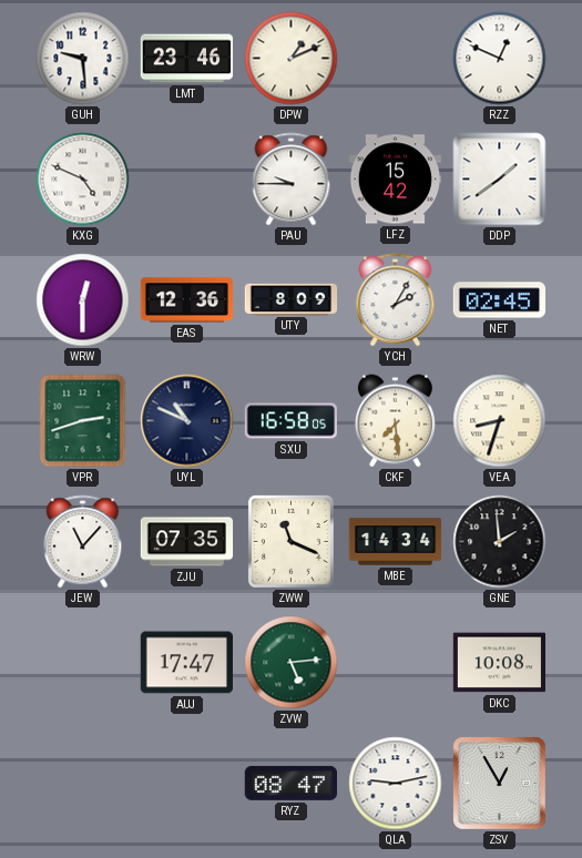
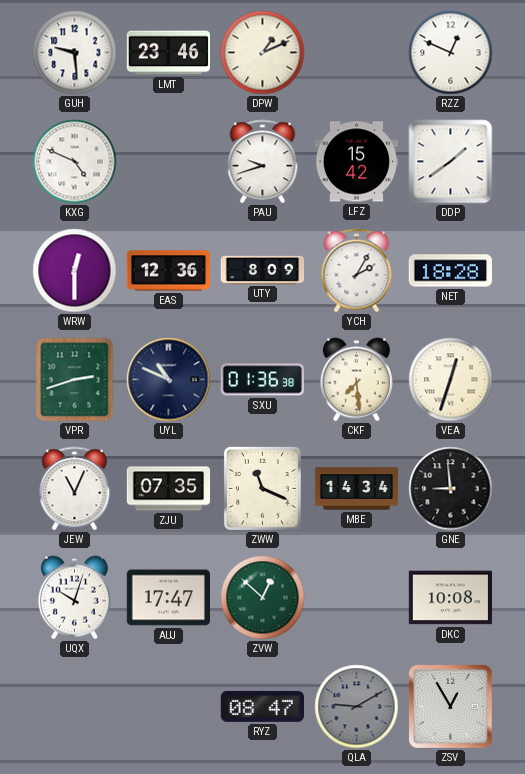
PAU: 9:45 -> 9:42 (263, 162)
NET: 02:45 -> 18:28 (450, 271)
SXU: 16:58 -> 01:36 (262, 380)
VEA: 8:33 -> 12:33 (451, 380)
JEW: 11:07 -> 11:04 (75, 489)
GNE: 1:59 -> 8:59 (451, 489)
UQX: none -> 10:03 (74, 598)
ZVW: 5:14 -> 12:52 (263, 598)
QLA: 9:13 -> 9:10 (357, 707)
QLA dial: white -> grey (357, 707)
